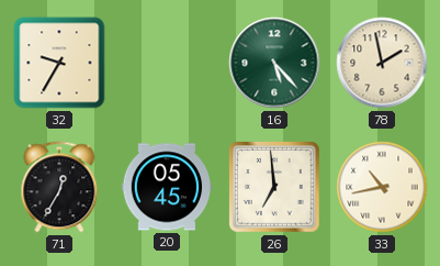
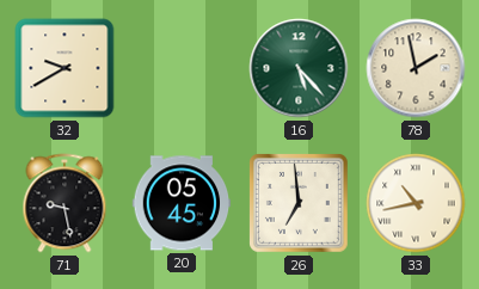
32: 9:35 -> 9:40 (65, 68)
71: 12:35 -> 9:28 (65, 203)
